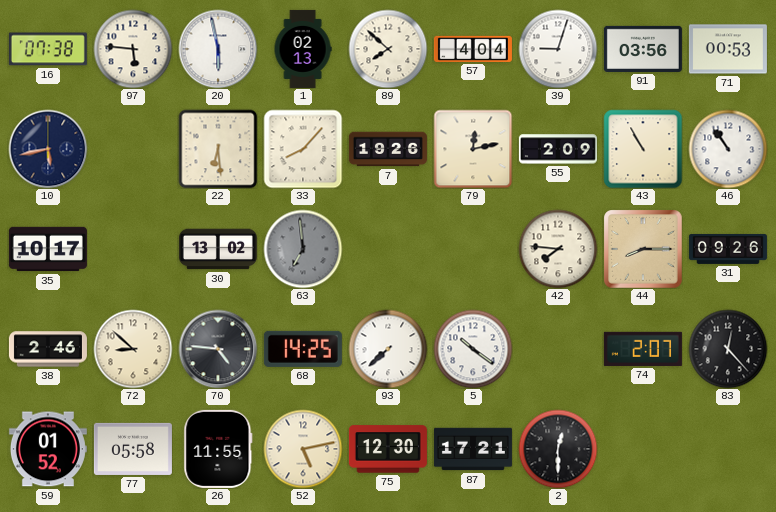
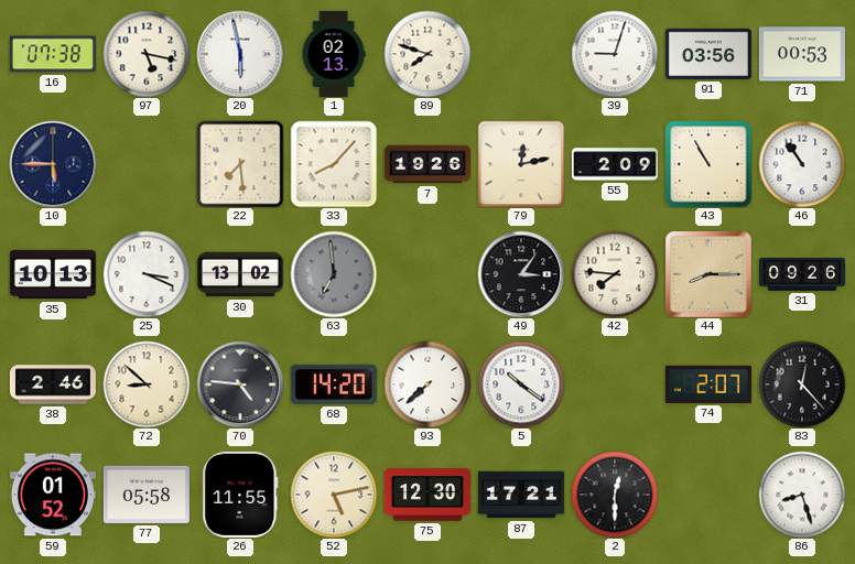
97: 5:46 -> 5:17 (147, 54)
89: 7:52 -> 7:48 (428, 54)
57: 4:04 -> none (473, 49)
10: 5:43 -> 5:45 (53, 164)
22: 6:29 -> 7:29 (240, 164)
35: 10:17 -> 10:13 (53, 274)
25: none -> 3:19 (147, 274)
49: none -> 3:06 (521, 274)
68: 14:25 -> 14:20 (334, 384)
86: none -> 8:27 (802, 495)
